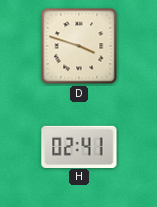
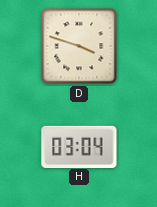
H: 02:41 -> 03:04 (79, 146)
